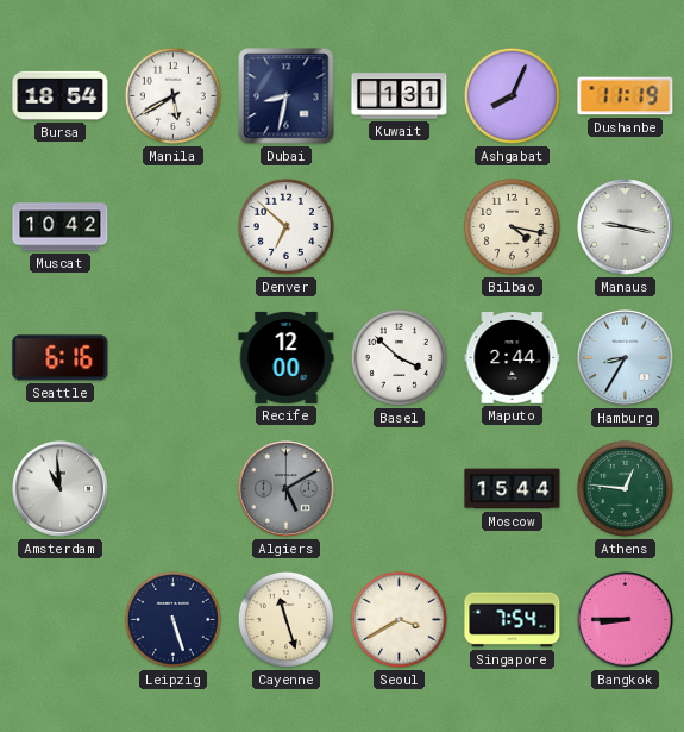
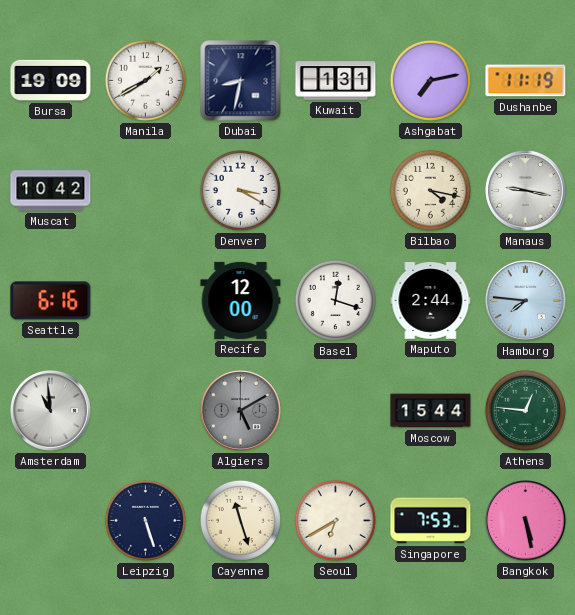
Bursa: 18:54 -> 19:09 (51, 80)
Manila: 5:40 -> 1:40 (145, 80)
Ashgabat: 8:04 -> 7:13 (430, 80)
Denver: 6:52 -> 3:20 (240, 190)
Basel: 3:52 -> 12:18 (335, 300)
Hamburg: 8:35 -> 7:46 (526, 301)
Seoul: 3:40 -> 6:40 (335, 520)
Singapore: 7:54 -> 7:53 (431, 521)
Bangkok: 8:45 -> 5:28 (526, 521)
